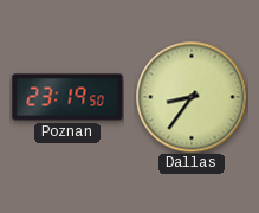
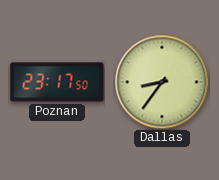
Poznan: 23:19 -> 23:17 (57, 82)
